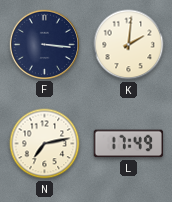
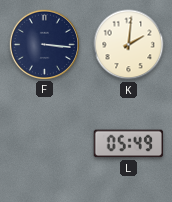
N: 7:13 -> none (45, 144)
L: 17:49 -> 05:49 (129, 144)
